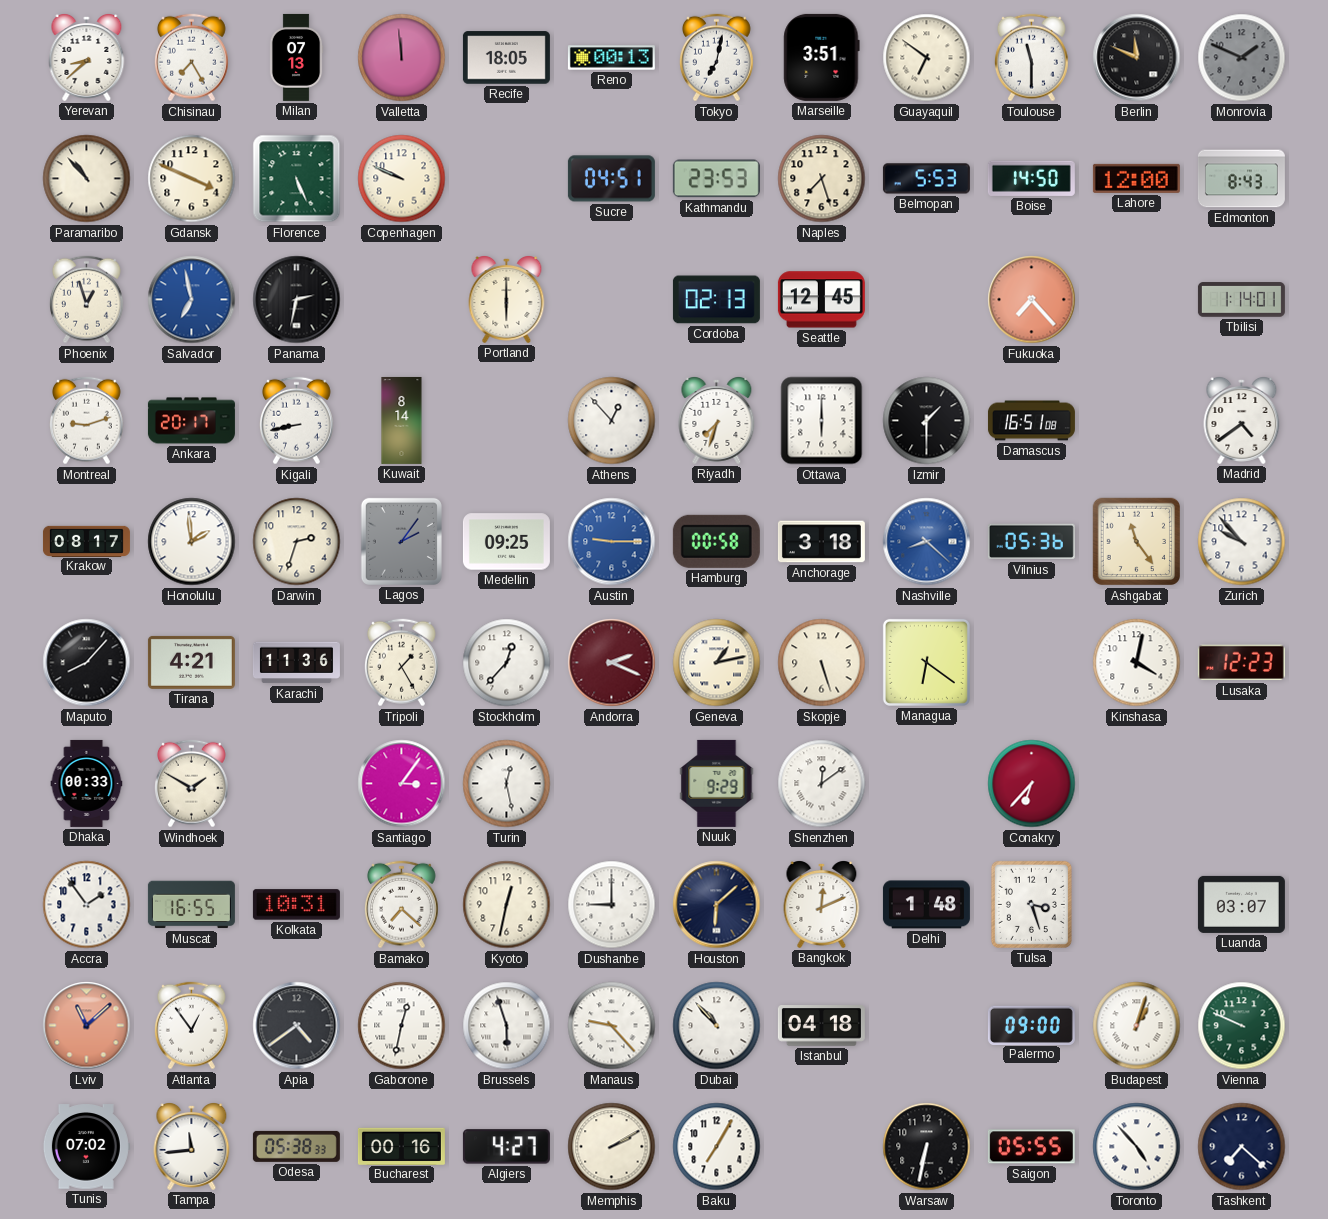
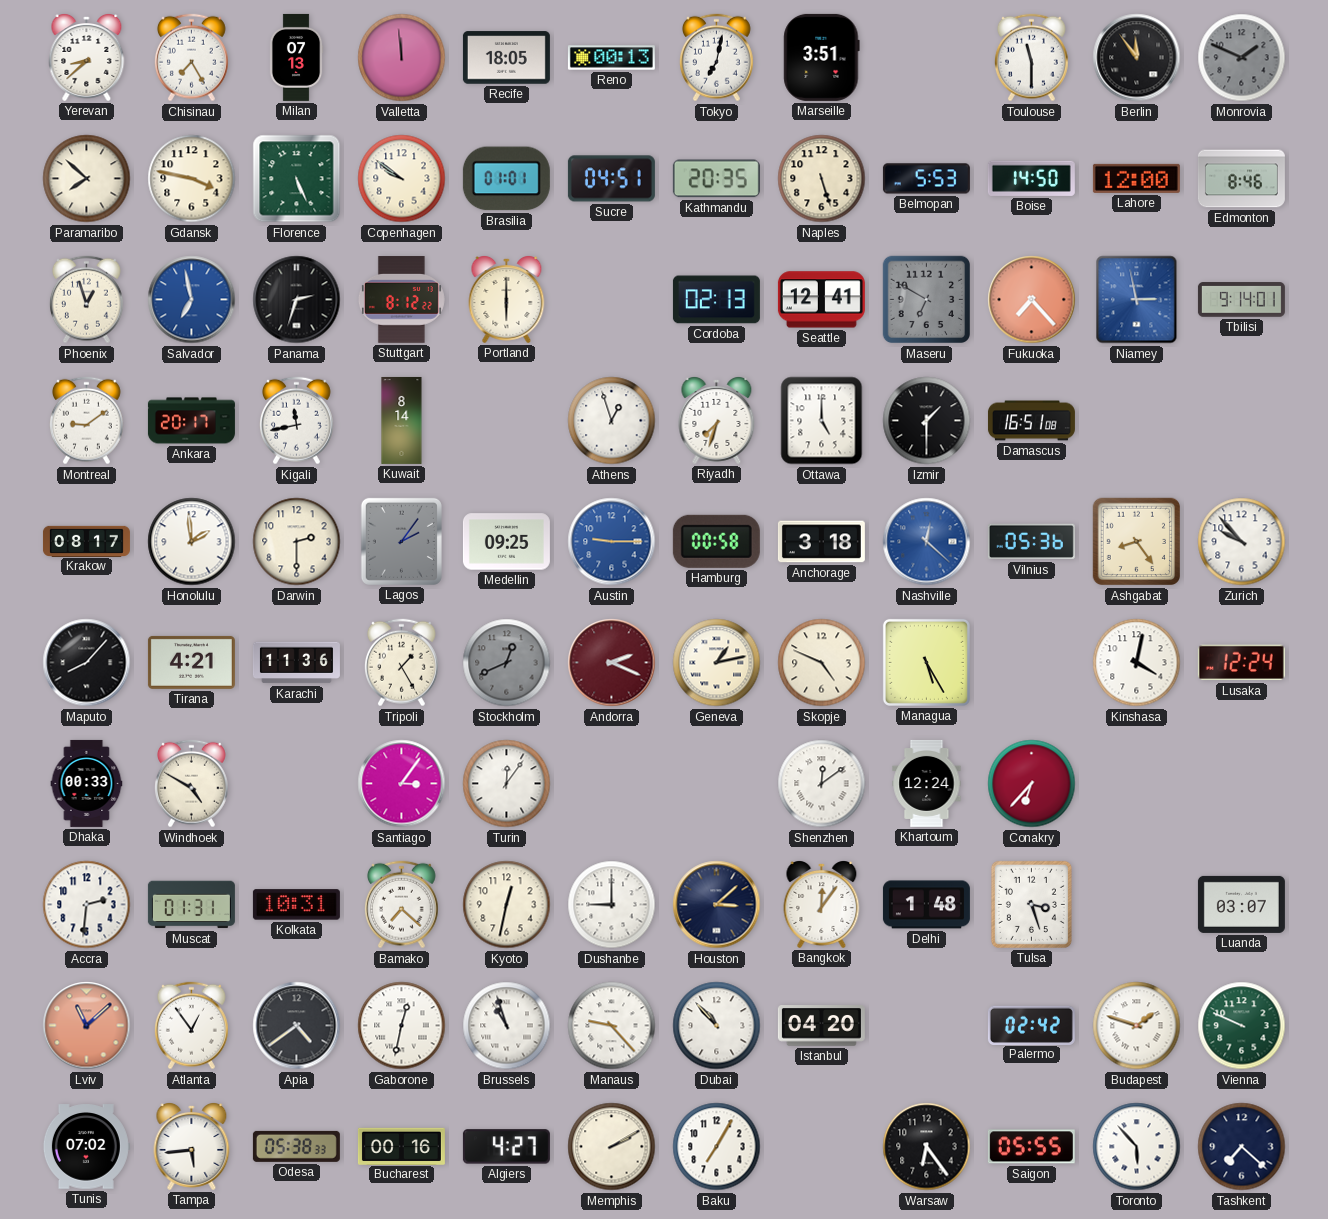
Guayaquil: 6:51 -> none (927, 58)
Berlin: 11:49 -> 11:54 (1137, 58)
Paramaribo: 10:53 -> 7:52 (87, 179)
Gdansk: 3:49 -> 3:47 (192, 179)
Copenhagen: 9:49 -> 9:51 (402, 179)
Brasilia: none -> 01:01 (506, 179)
Kathmandu: 23:53 -> 20:35 (716, 179)
Naples: 7:27 -> 5:27 (822, 179)
Edmonton: 8:43 -> 8:46 (1241, 179)
Panama: 2:32 -> 2:33 (297, 300)
Stuttgart: none -> 8:12 (401, 300)
Seattle: 12:45 -> 12:41 (821, 300)
Maseru: none -> 6:50 (927, 300)
Niamey: none -> 2:58 (1137, 300)
Tbilisi: 1:14 -> 9:14 (1241, 300)
Montreal: 9:12 -> 9:09 (86, 421)
Kigali: 8:43 -> 11:43 (296, 421)
Athens: 12:53 -> 12:57 (612, 421)
Ottawa: 6:00 -> 5:00 (822, 421)
Madrid: 4:39 -> none (1242, 421)
Darwin: 2:33 -> 2:30 (297, 542)
Nashville: 8:22 -> 12:22 (927, 542)
Ashgabat: 11:24 -> 8:24 (1137, 542)
Stockholm: 12:37 -> 12:41 (507, 663)
Stockholm dial: white -> grey (507, 663)
Skopje: 5:27 -> 4:49 (822, 663)
Managua: 6:21 -> 5:25 (926, 662)
Lusaka: 12:23 -> 12:24 (1241, 663)
Windhoek: 1:50 -> 4:50 (191, 784)
Turin: 12:28 -> 12:06 (507, 784)
Nuuk: 9:29 -> none (717, 783)
Khartoum: none -> 12:24 (927, 783)
Accra: 1:54 -> 2:31 (87, 905)
Muscat: 16:55 -> 01:31 (191, 905)
Houston: 6:08 -> 3:08 (717, 905)
Bangkok: 12:11 -> 12:06 (822, 905)
Brussels: 5:57 -> 10:57 (507, 1026)
Istanbul: 04:18 -> 04:20 (821, 1026)
Palermo: 09:00 -> 02:42 (1031, 1025)
Budapest: 1:03 -> 1:48 (1137, 1026)
Tampa: 11:44 -> 5:44 (192, 1147)
Warsaw: 6:32 -> 6:24 (927, 1147)
Toronto: 4:53 -> 5:53 (1137, 1147)
